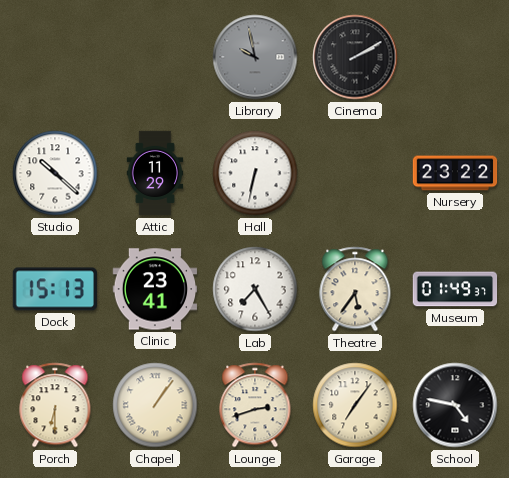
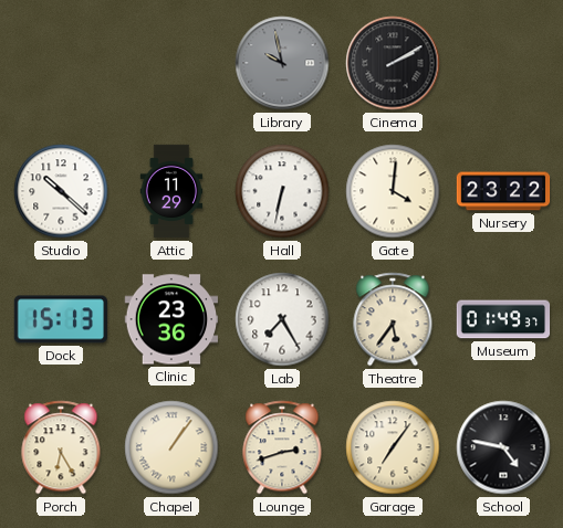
Gate: none -> 4:01 (393, 191)
Clinic: 23:41 -> 23:36 (171, 319)
Porch: 6:30 -> 6:25 (61, 447)
